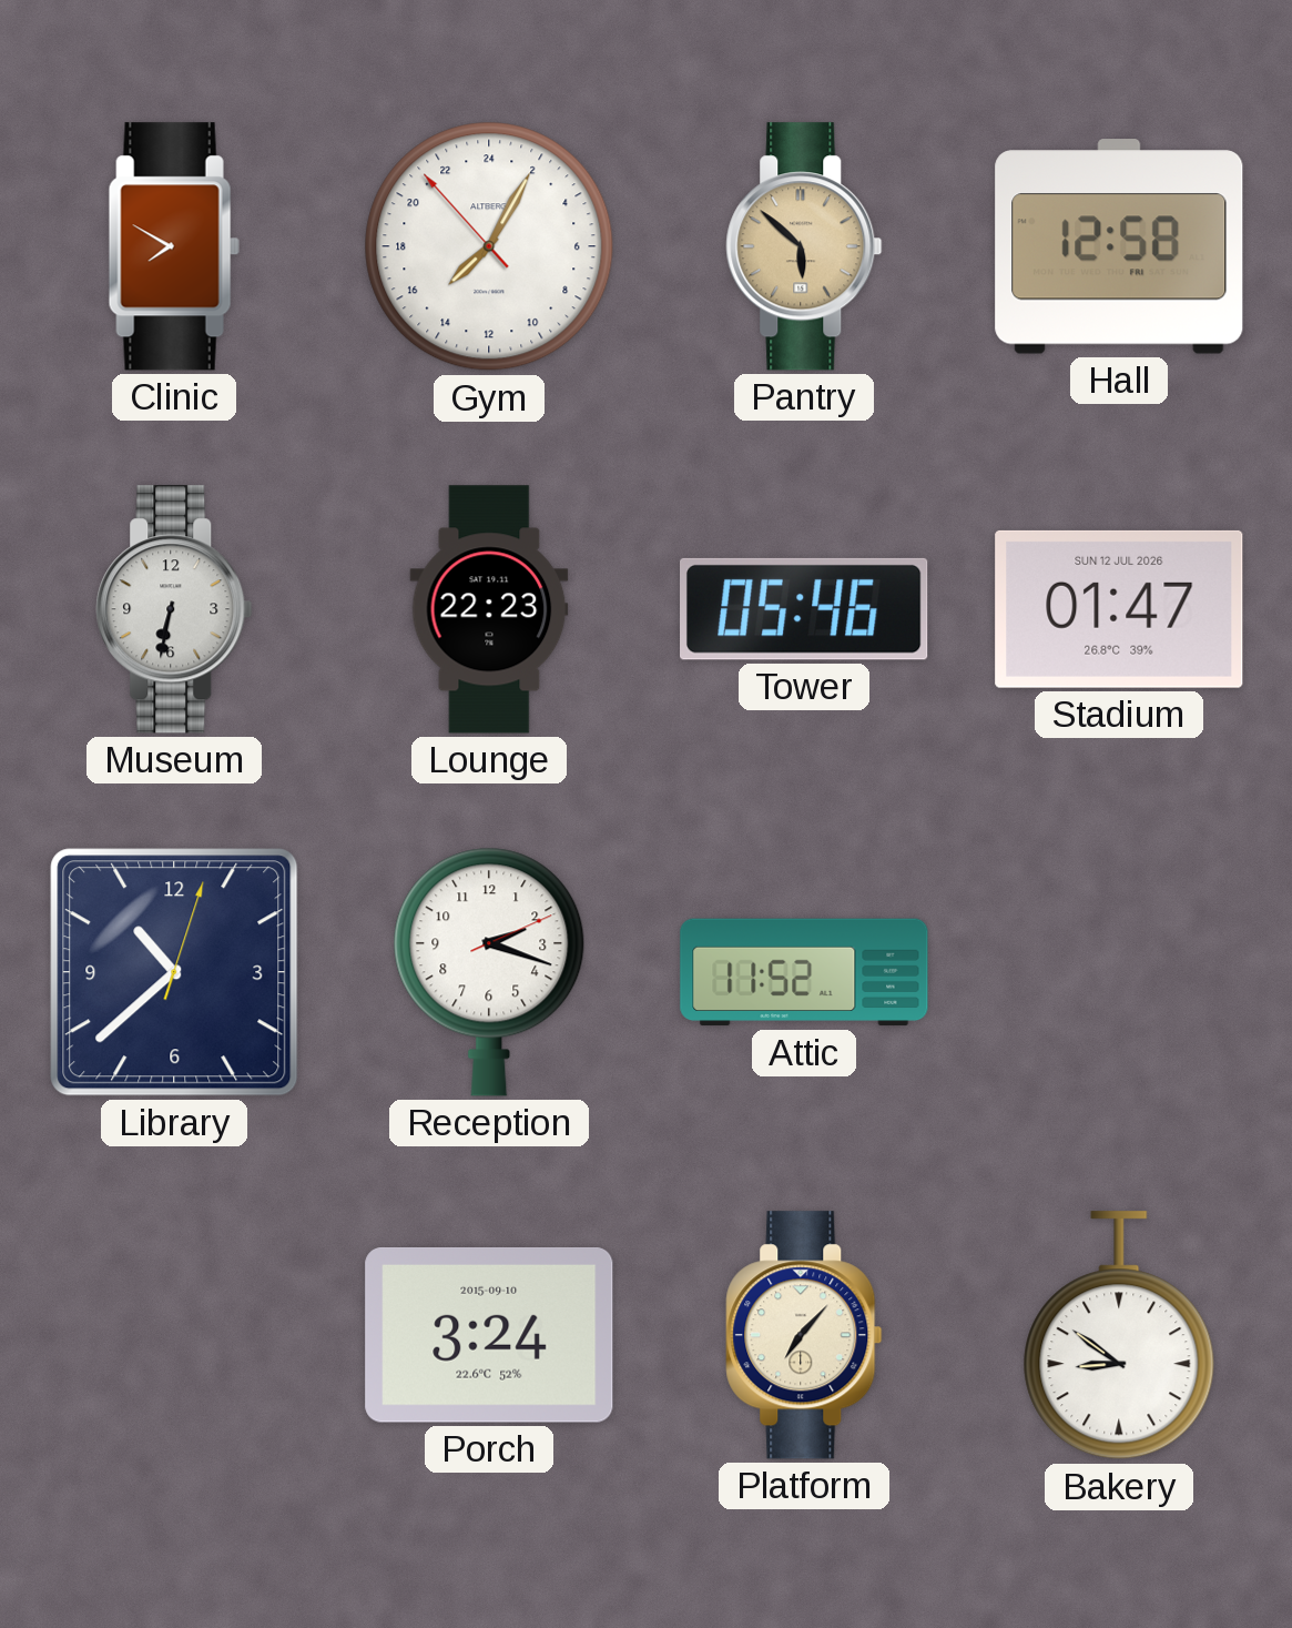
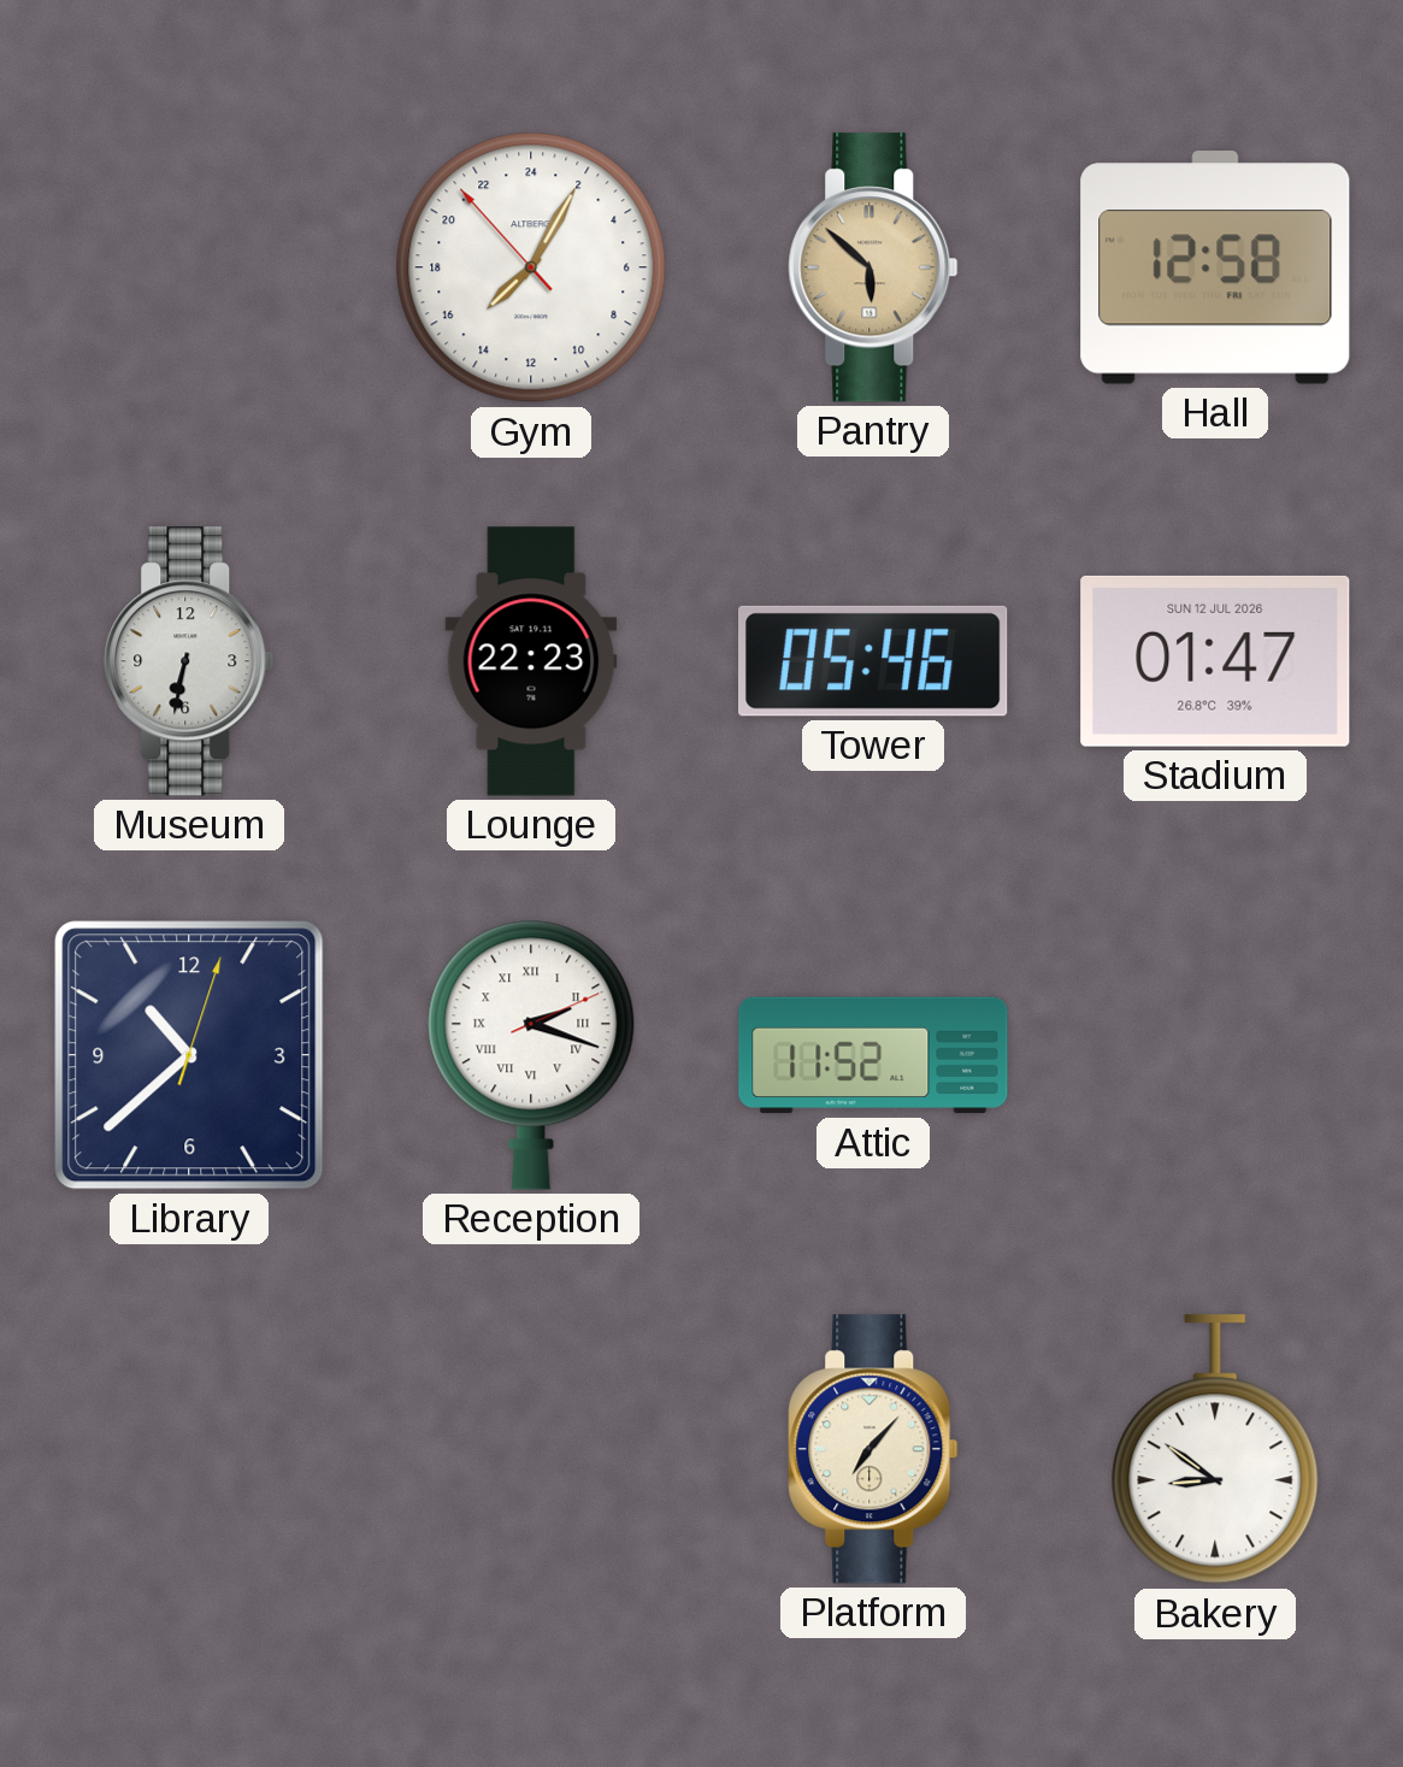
Clinic: 7:50 -> none (174, 246)
Reception numerals: Arabic -> Roman (531, 1055)
Porch: 3:24 -> none (489, 1336)
